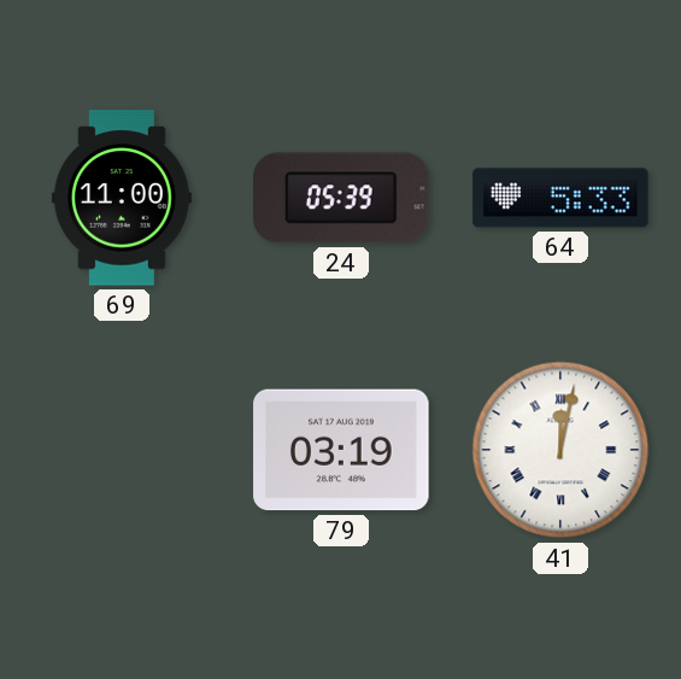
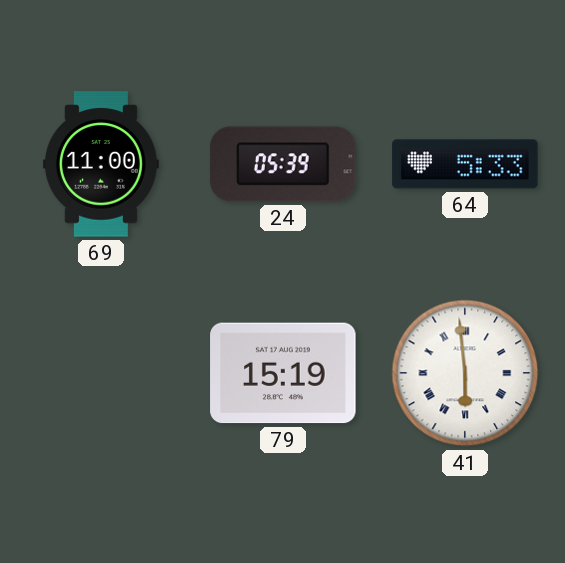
79: 03:19 -> 15:19 (283, 373)
41: 12:02 -> 5:59 (465, 373)
